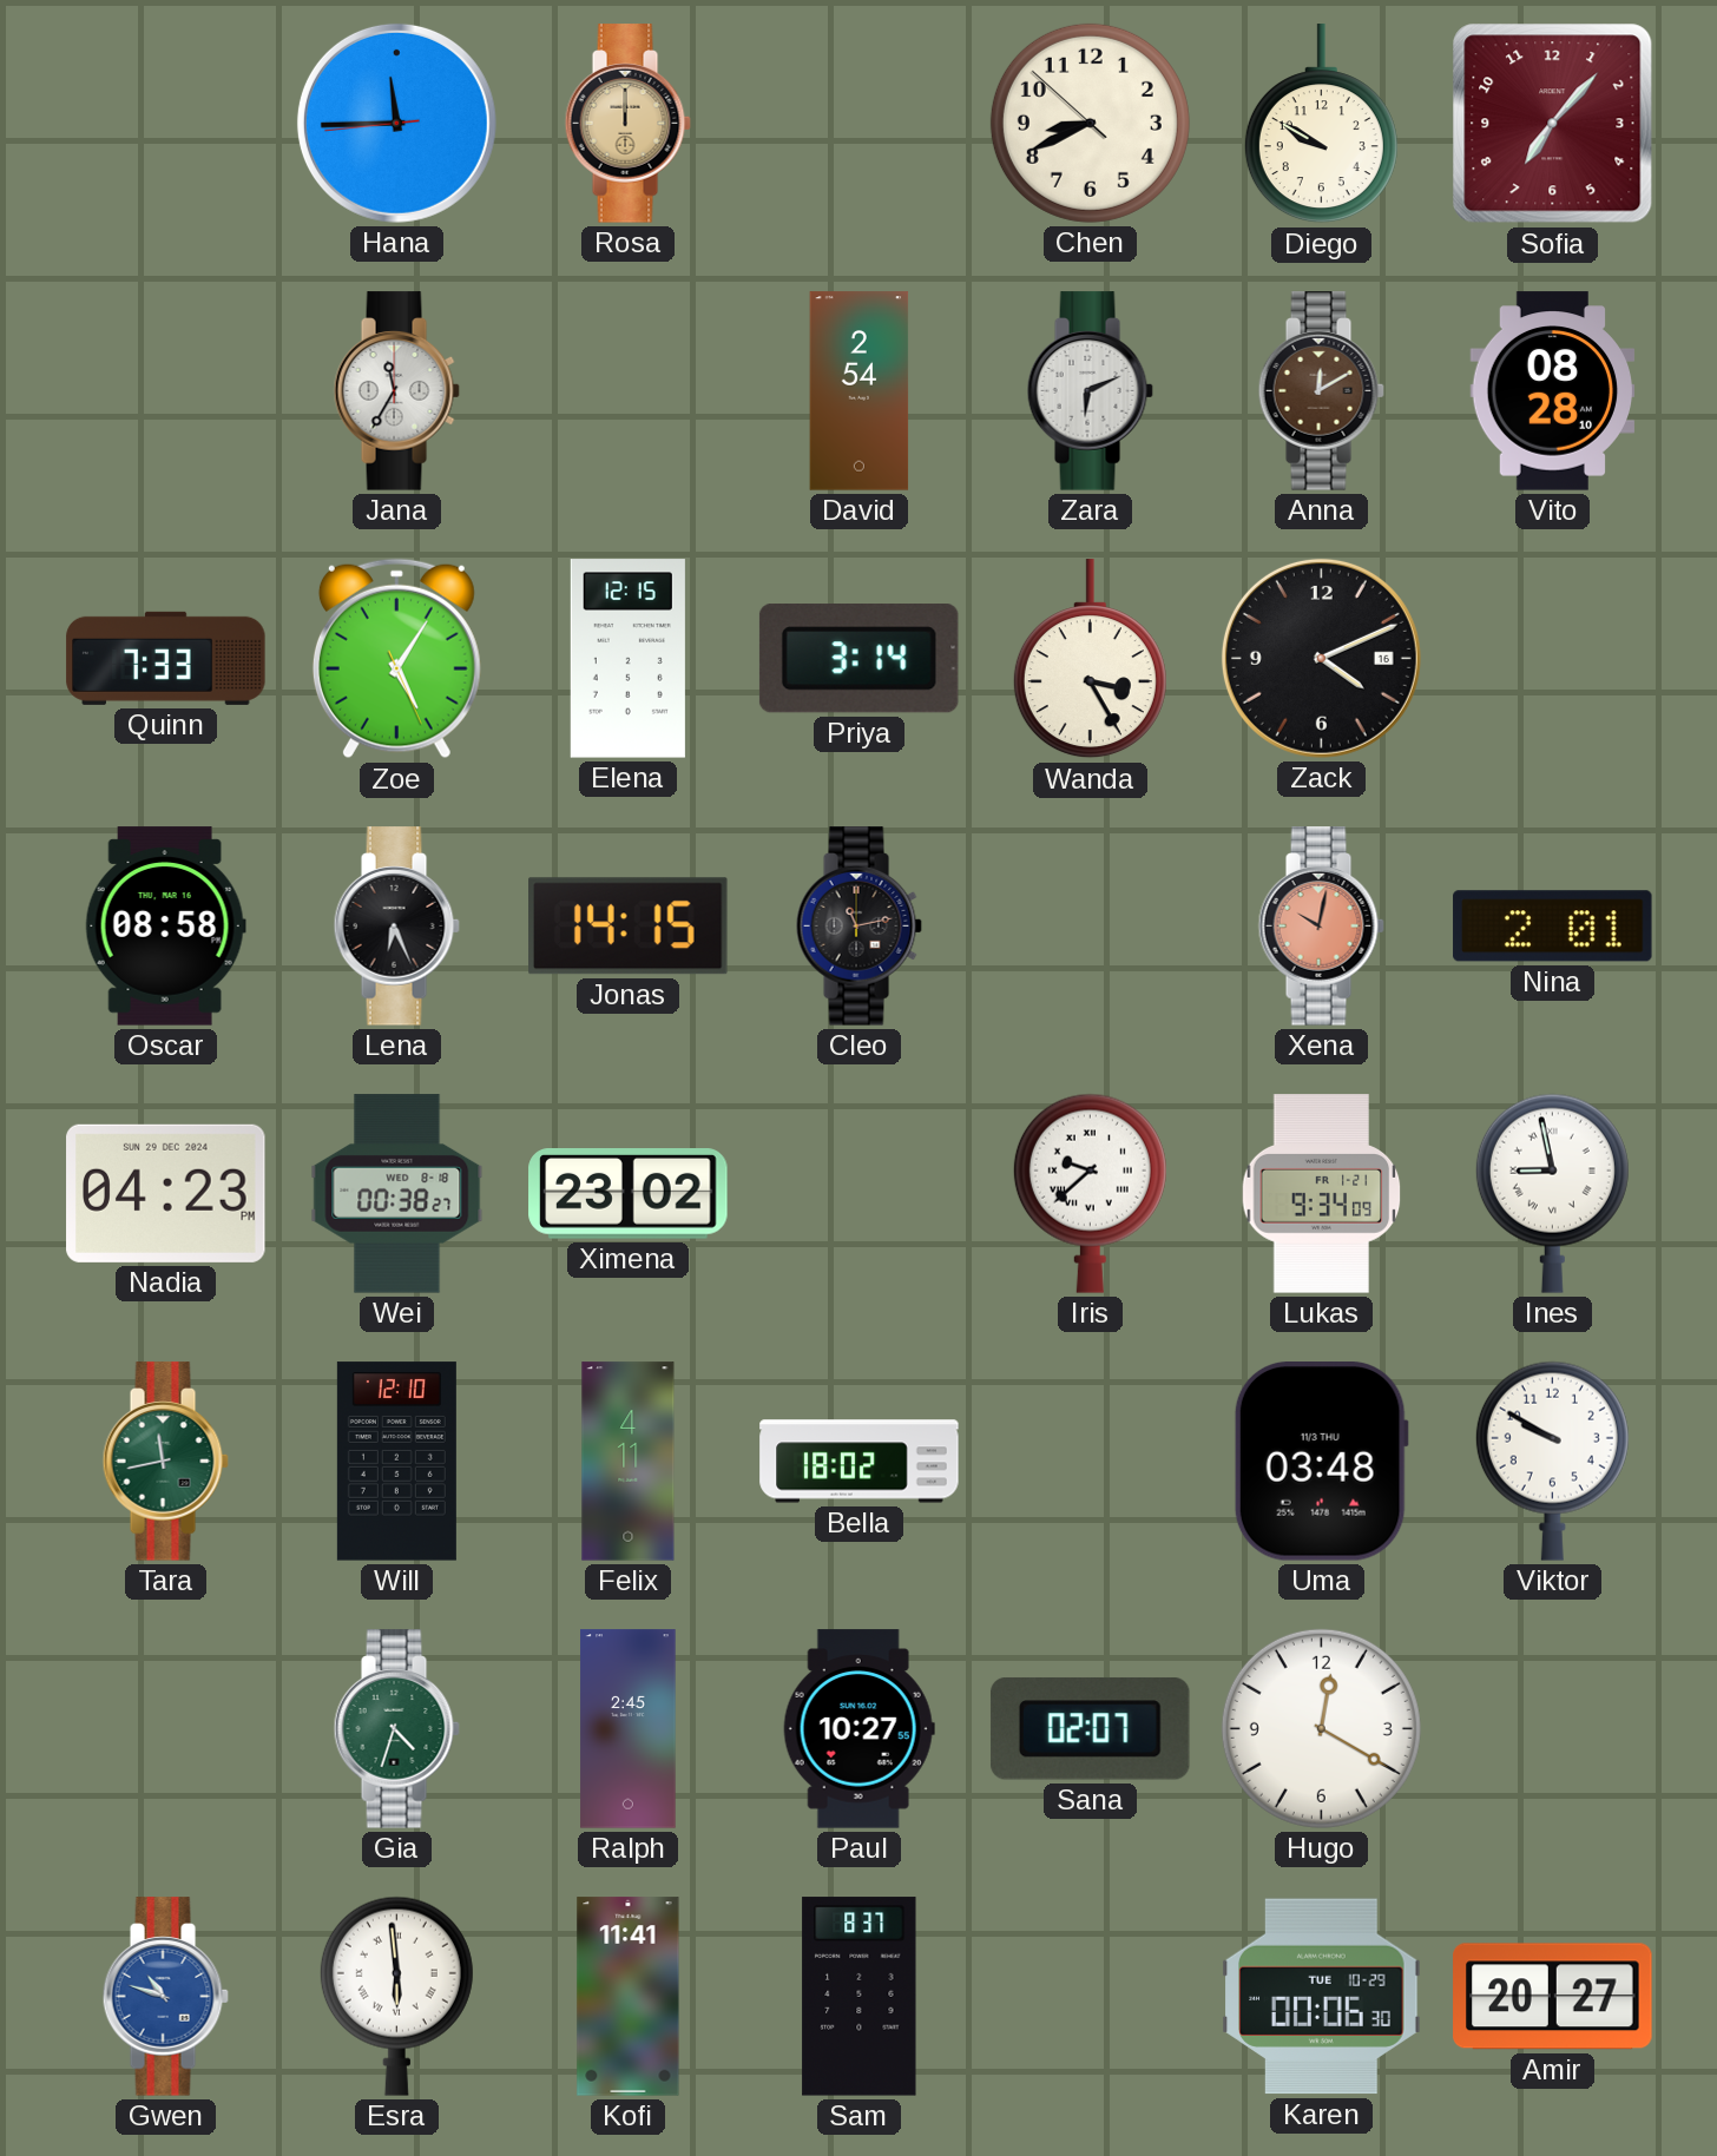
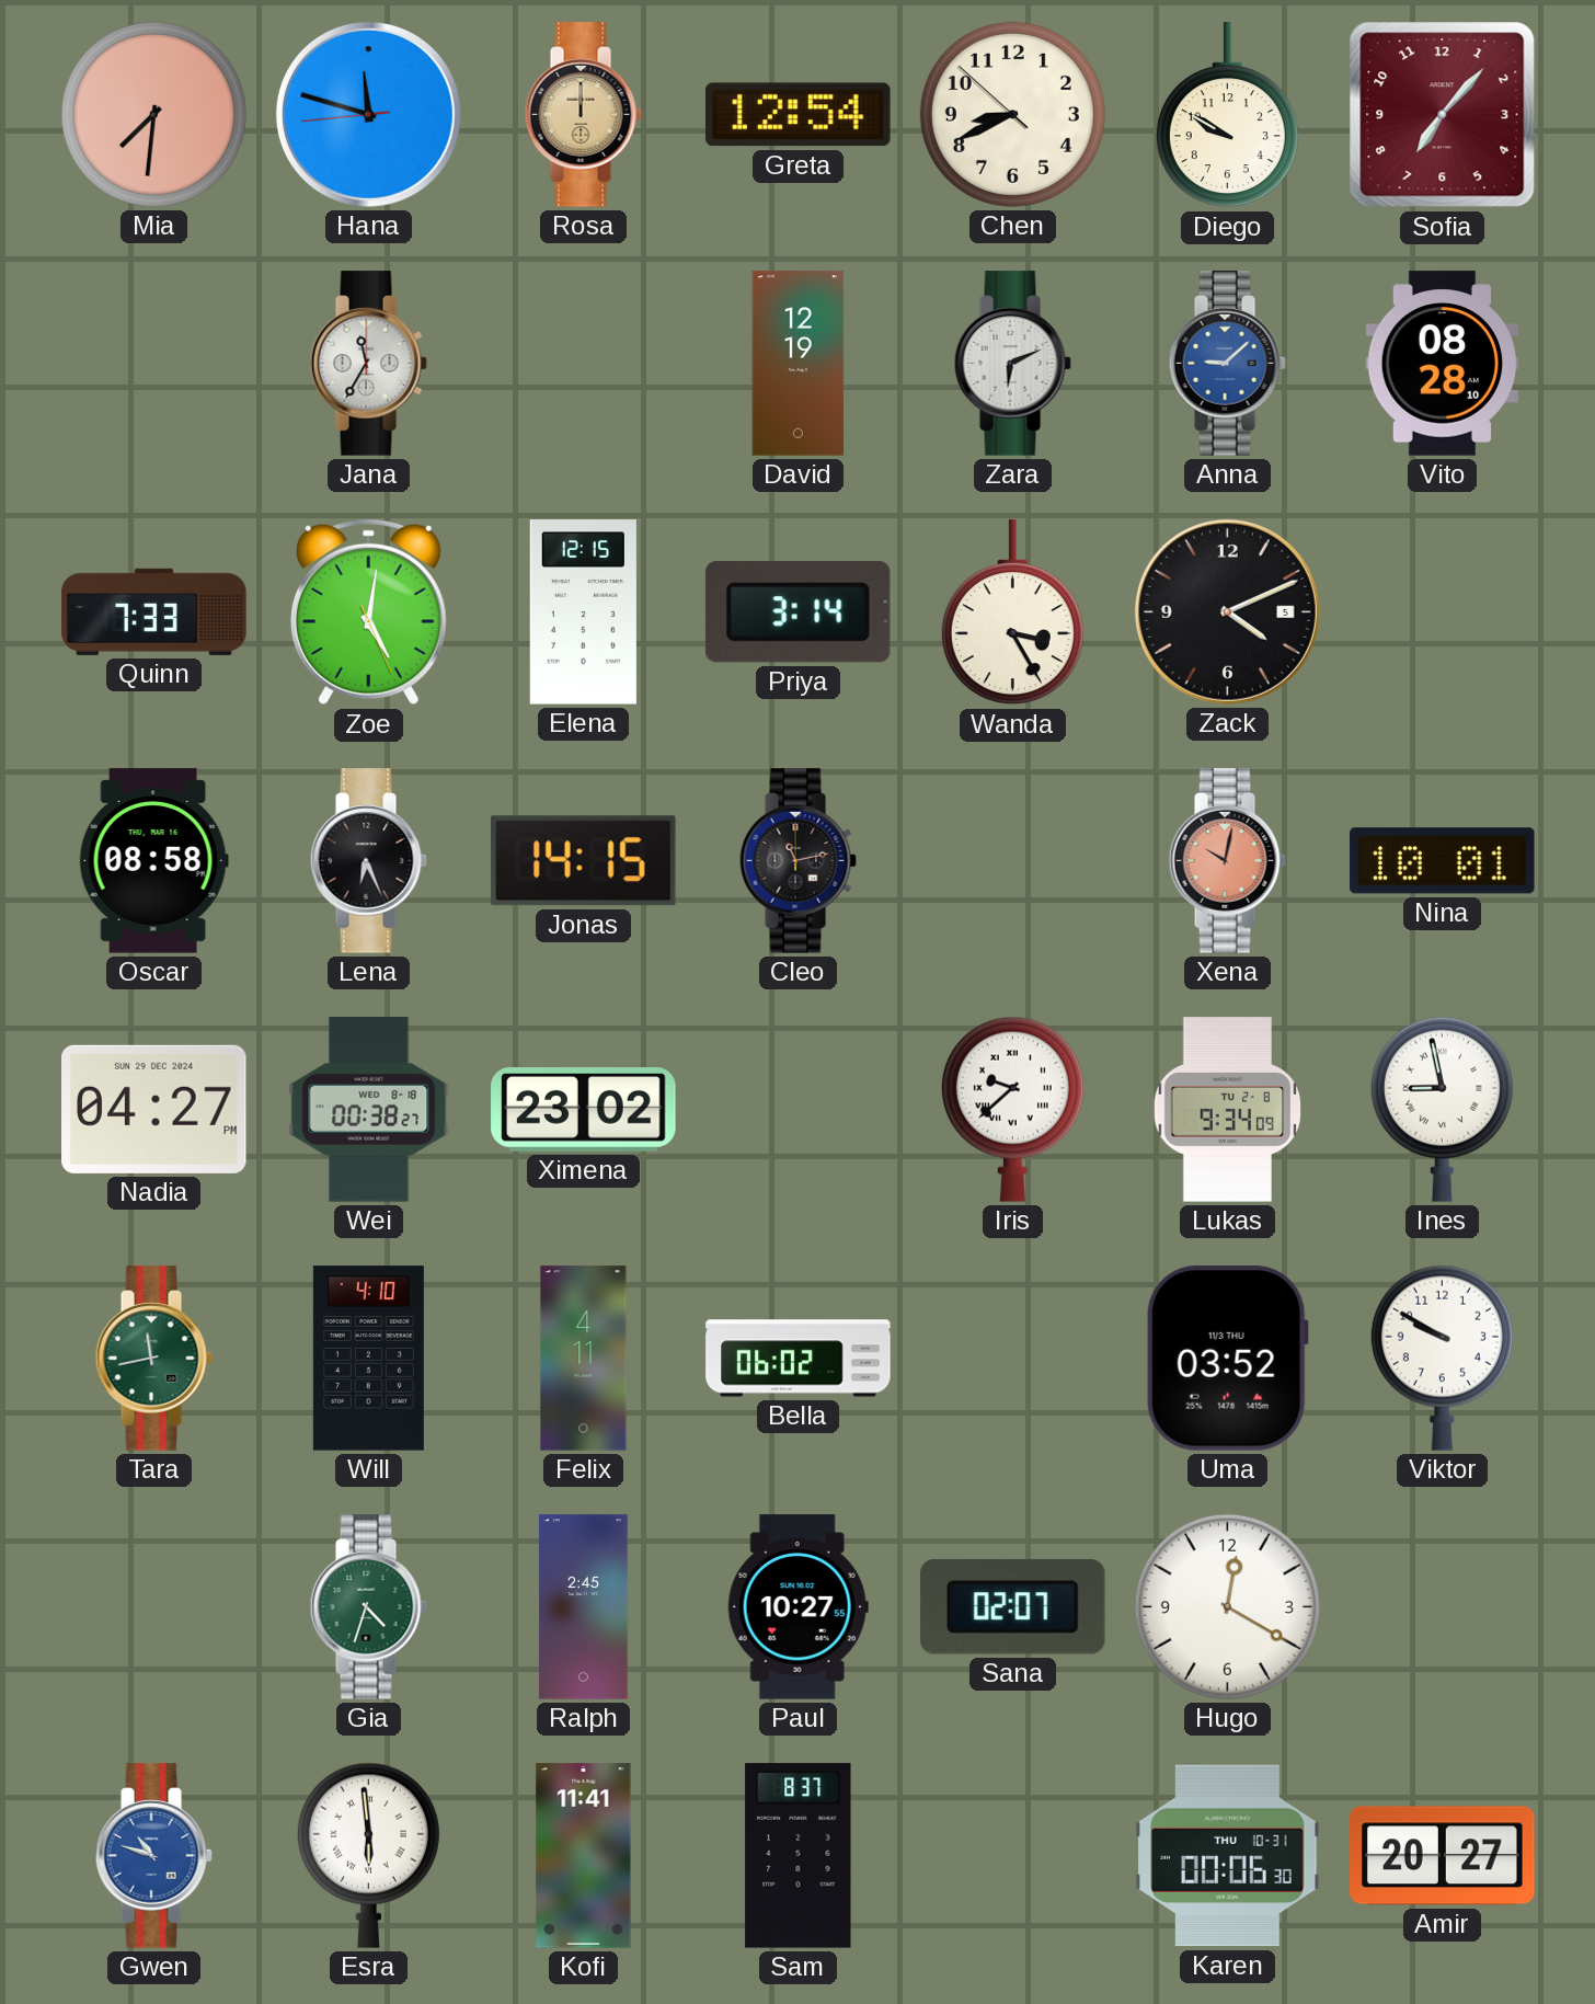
Mia: none -> 7:31 (153, 114)
Hana: 11:44 -> 11:47 (368, 114)
Greta: none -> 12:54 (799, 115)
David: 2:54 -> 12:19 (799, 364)
Anna: 12:10 -> 9:08 (1227, 364)
Anna dial: brown -> blue (1227, 364)
Zoe: 5:05 -> 5:01 (368, 612)
Zack date: 16 -> 5 (1227, 611)
Nina: 2:01 -> 10:01 (1443, 861)
Nadia: 04:23 -> 04:27 (154, 1109)
Lukas date: FR 1-21 -> TU 2-8 (1228, 1110)
Will: 12:10 -> 4:10 (368, 1359)
Bella: 18:02 -> 06:02 (799, 1359)
Uma: 03:48 -> 03:52 (1227, 1359)
Karen date: TUE 10-29 -> THU 10-31 (1228, 1856)
